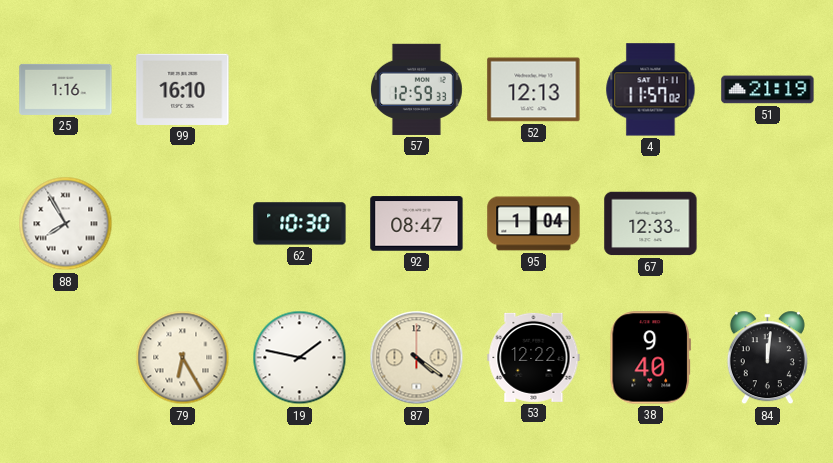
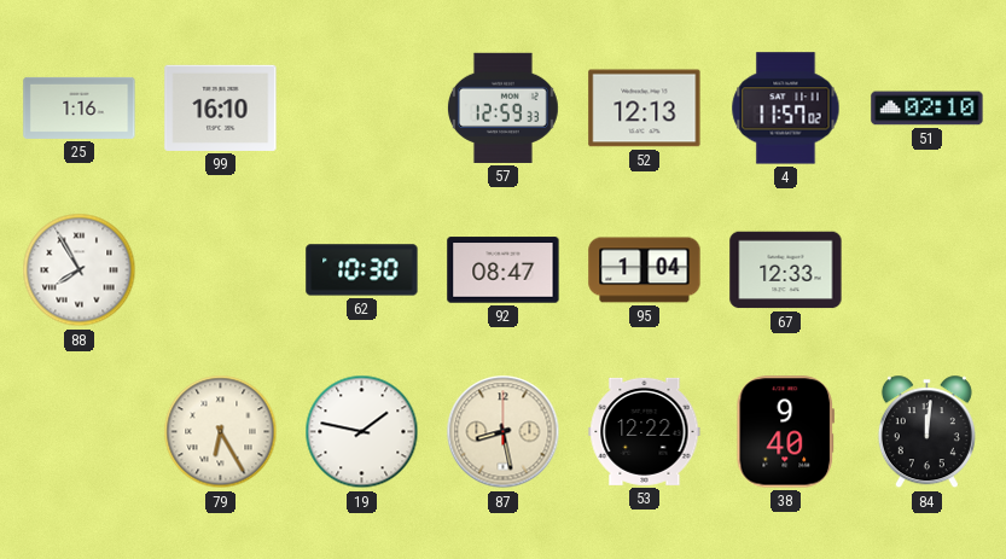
51: 21:19 -> 02:10 (928, 109)
87: 4:21 -> 8:28 (504, 432)
